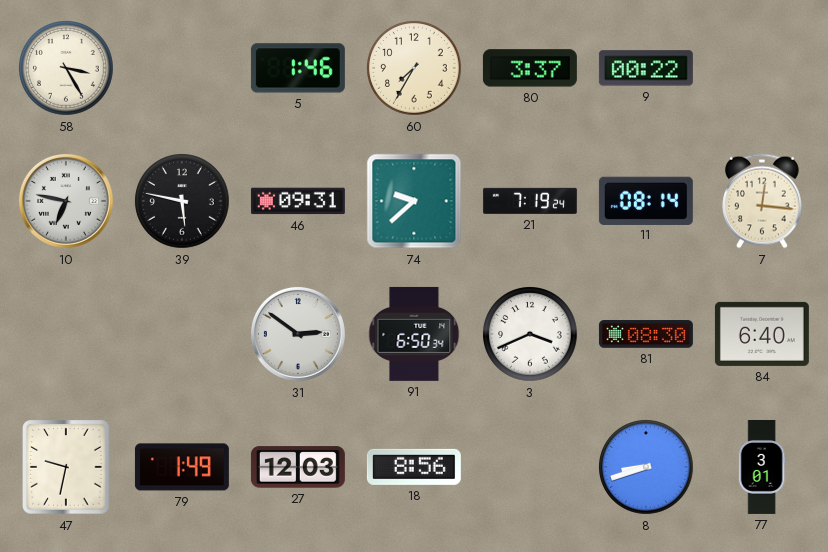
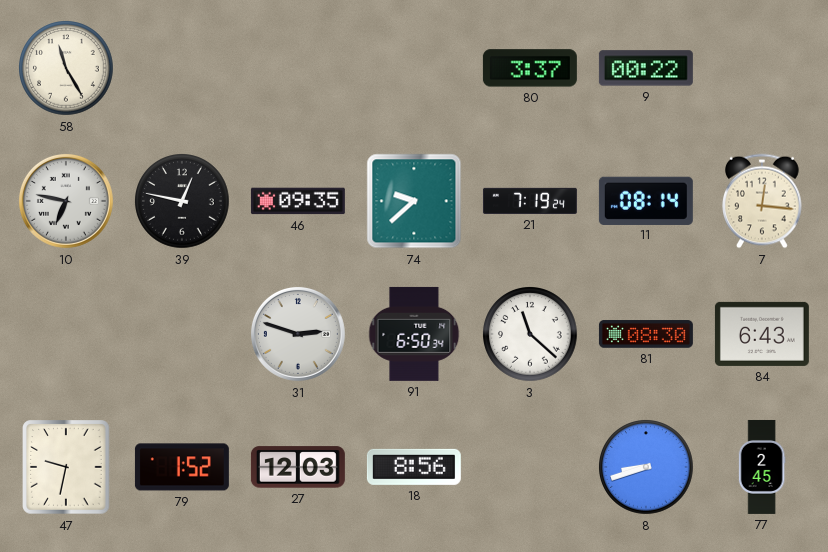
58: 3:25 -> 11:25 (66, 68)
5: 1:46 -> none (298, 68)
60: 7:35 -> none (414, 68)
39: 5:47 -> 12:47 (182, 201)
46: 09:31 -> 09:35 (298, 201)
31: 2:51 -> 2:48 (298, 334)
3: 3:41 -> 11:22 (530, 334)
84: 6:40 -> 6:43 (762, 334)
79: 1:49 -> 1:52 (182, 467)
77: 3:01 -> 2:45 (762, 467)
